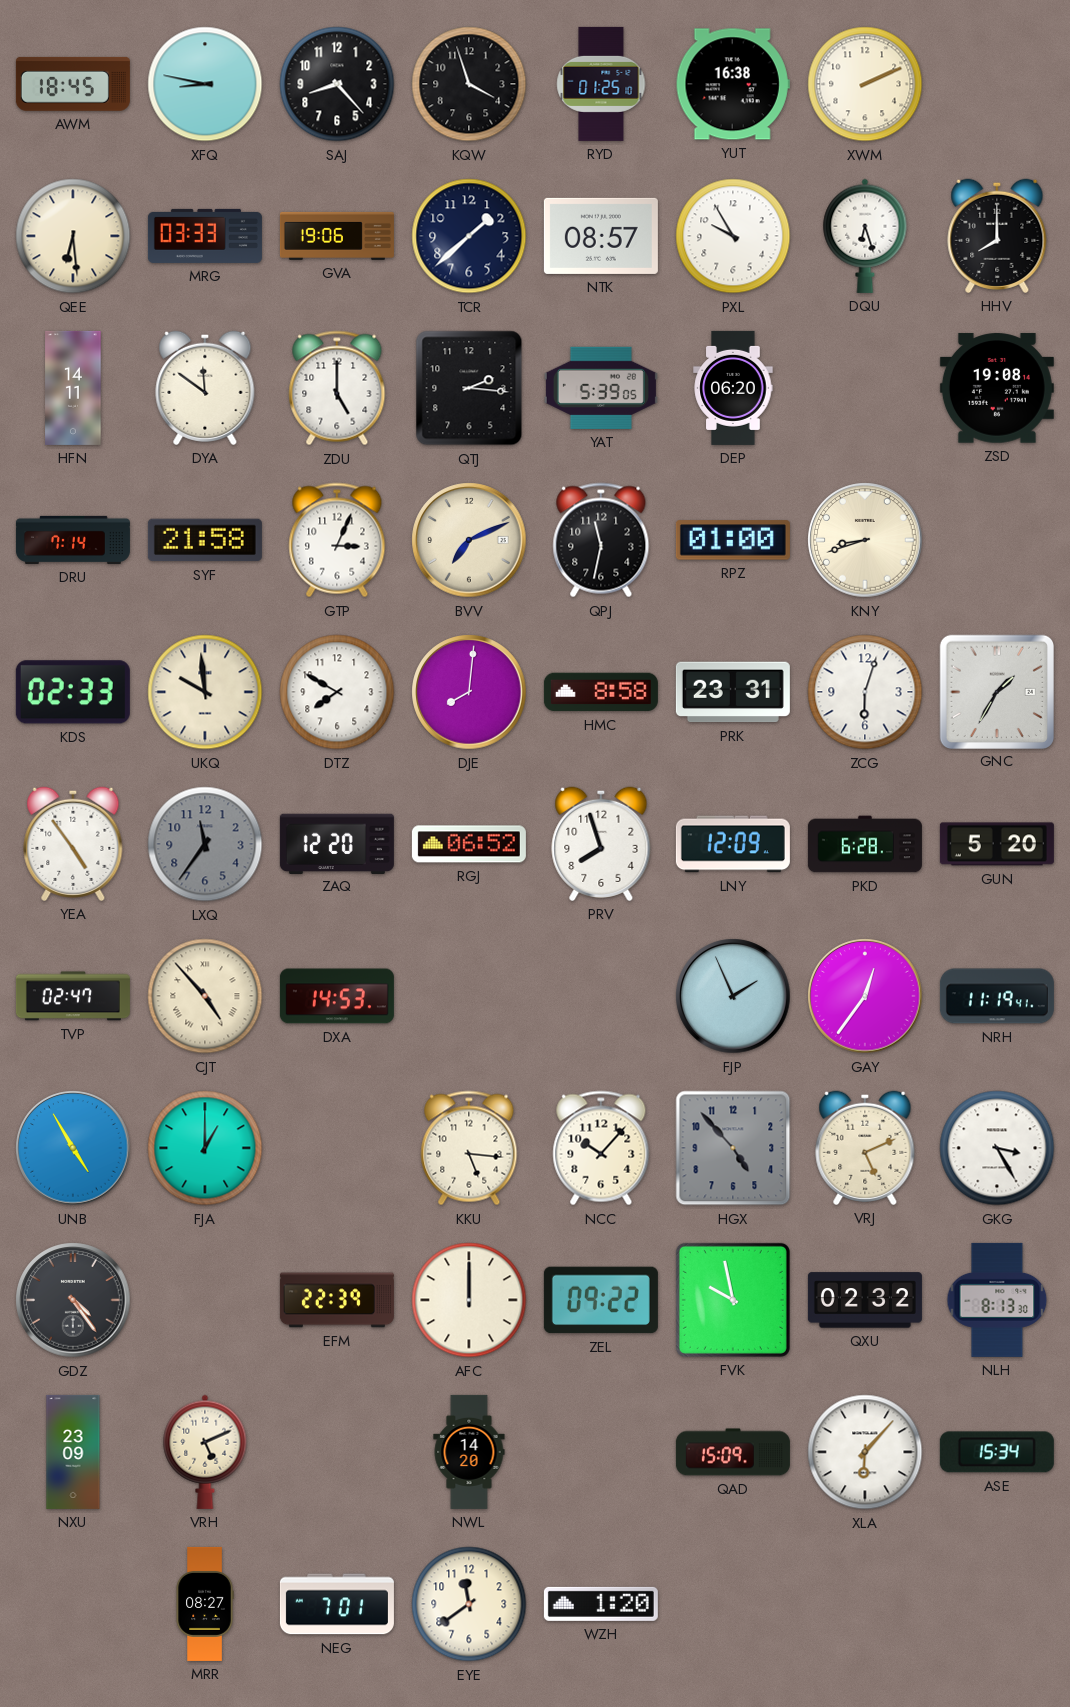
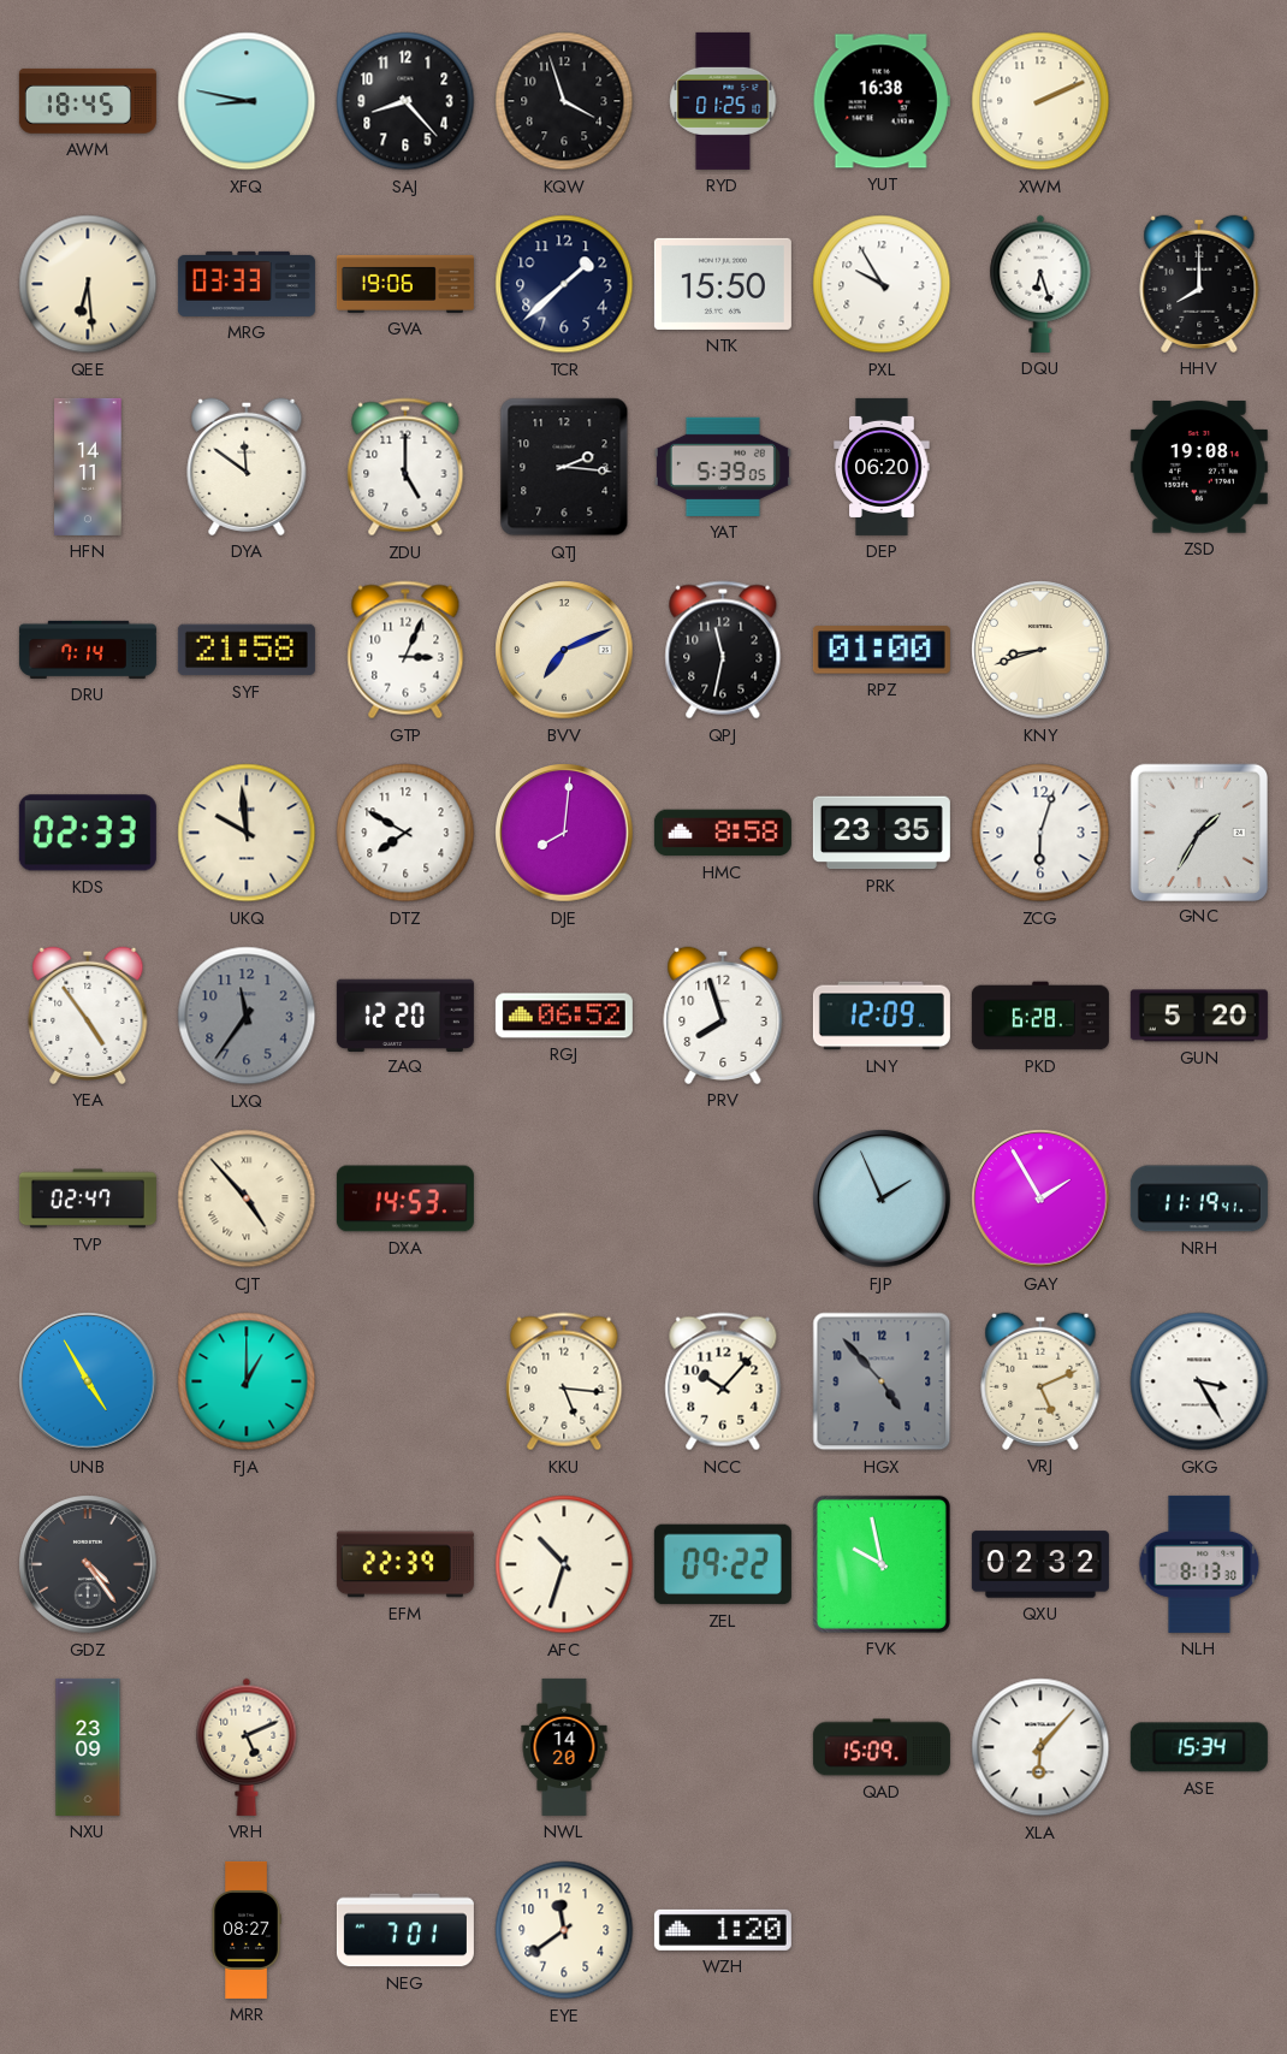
NTK: 08:57 -> 15:50 (723, 284)
PRK: 23:31 -> 23:35 (882, 833)
GAY: 12:36 -> 1:55 (1040, 1198)
AFC: 12:00 -> 10:33 (564, 1564)
